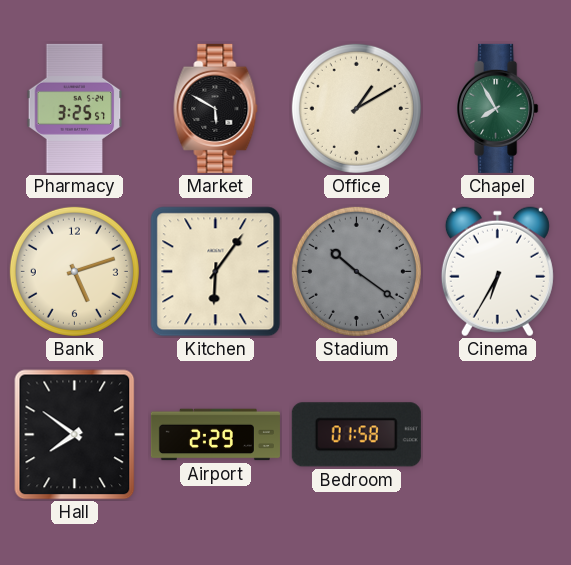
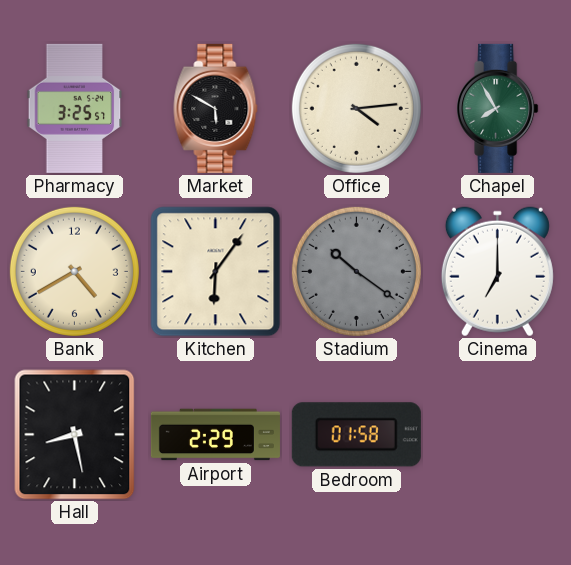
Office: 1:10 -> 4:14 (356, 108)
Bank: 5:12 -> 4:40 (74, 271)
Cinema: 6:35 -> 7:00 (497, 272)
Hall: 7:51 -> 8:28 (75, 435)
